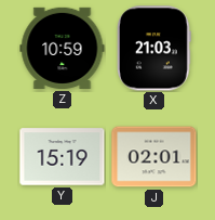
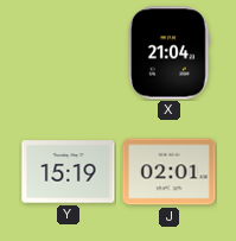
Z: 10:59 -> none (63, 48)
X: 21:03 -> 21:04 (168, 53)
